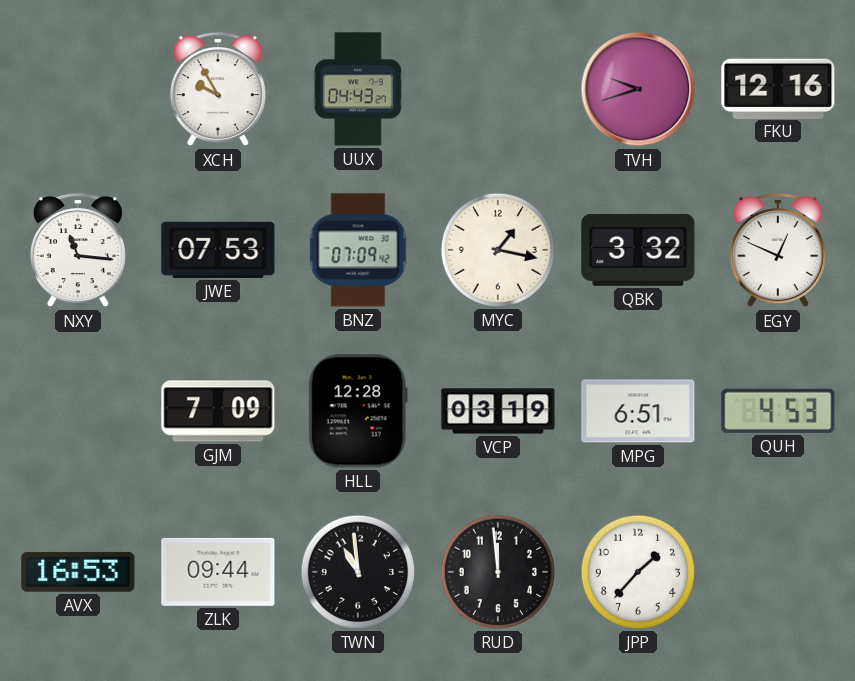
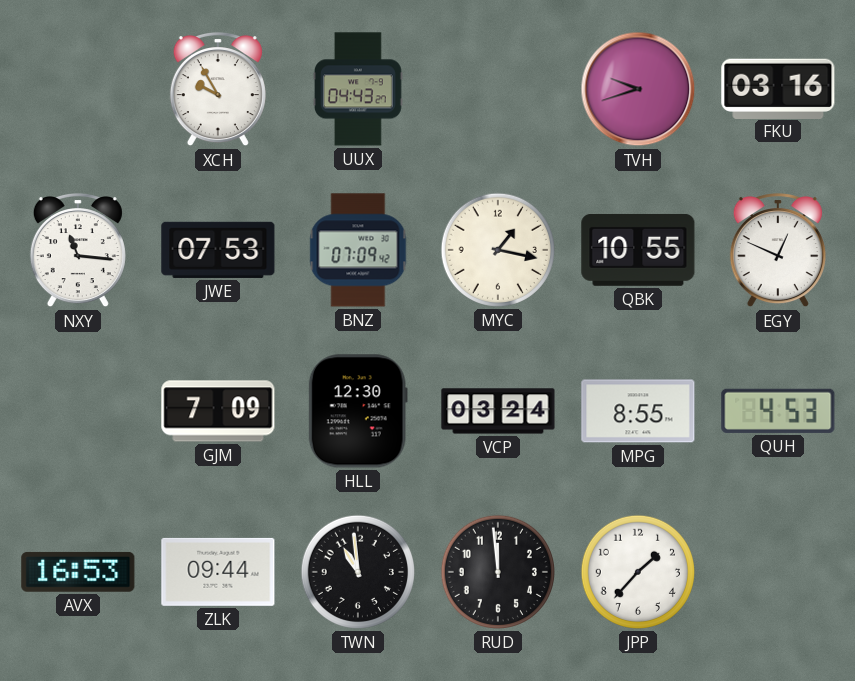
FKU: 12:16 -> 03:16 (778, 88)
QBK: 3:32 -> 10:55 (638, 250)
HLL: 12:28 -> 12:30 (358, 411)
VCP: 03:19 -> 03:24 (498, 411)
MPG: 6:51 -> 8:55 (638, 411)
